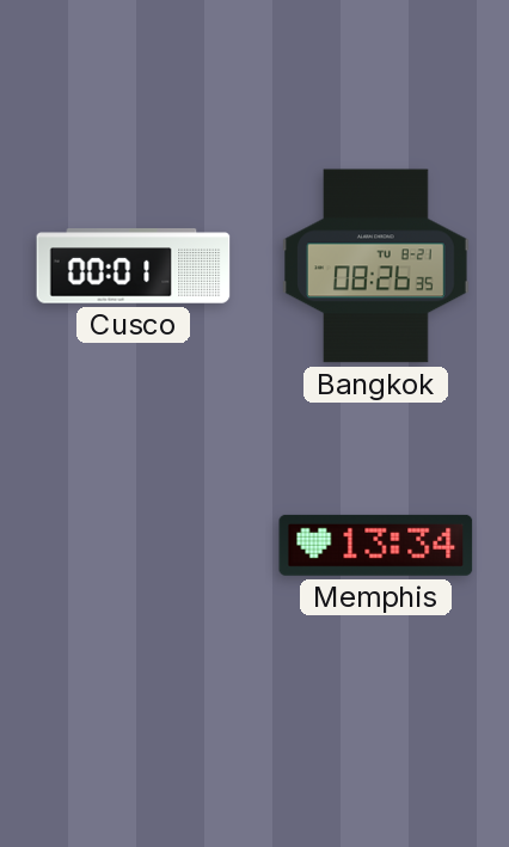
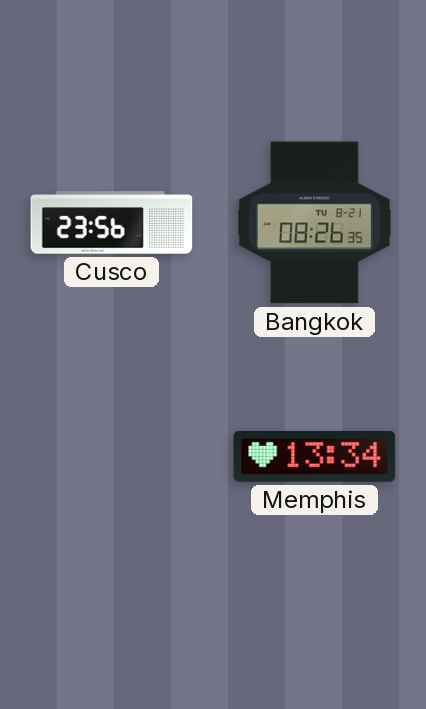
Cusco: 00:01 -> 23:56 (112, 223)
